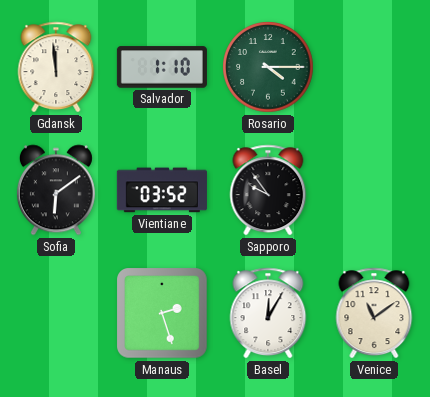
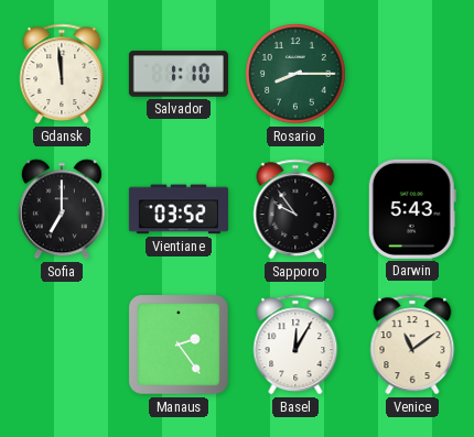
Rosario: 4:15 -> 8:15 (295, 74)
Sofia: 6:09 -> 7:00 (62, 209)
Darwin: none -> 5:43 (412, 209)
Manaus: 2:27 -> 2:24 (180, 346)
